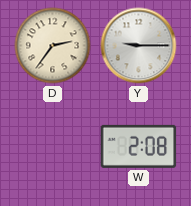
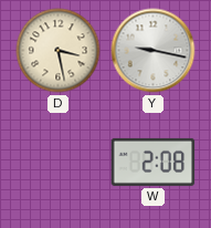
D: 2:36 -> 3:28 (59, 51)
Y: 9:15 -> 9:17 (154, 51)
